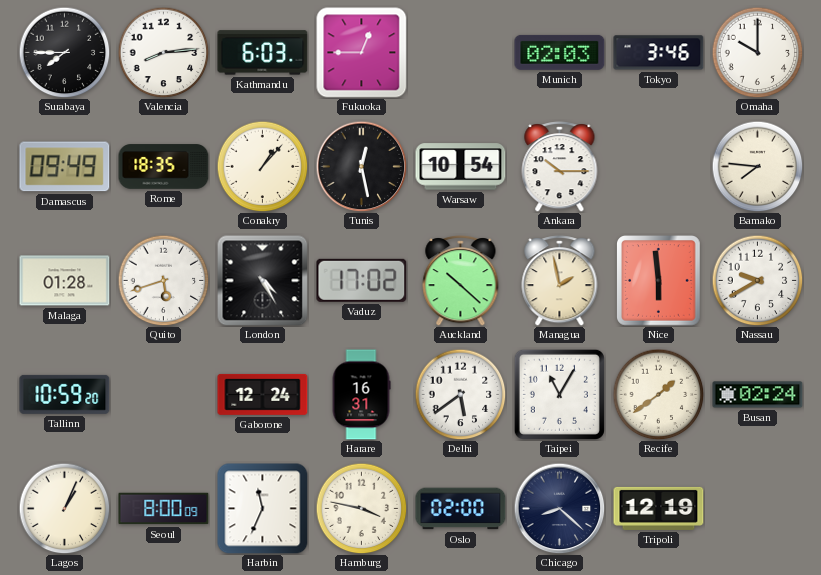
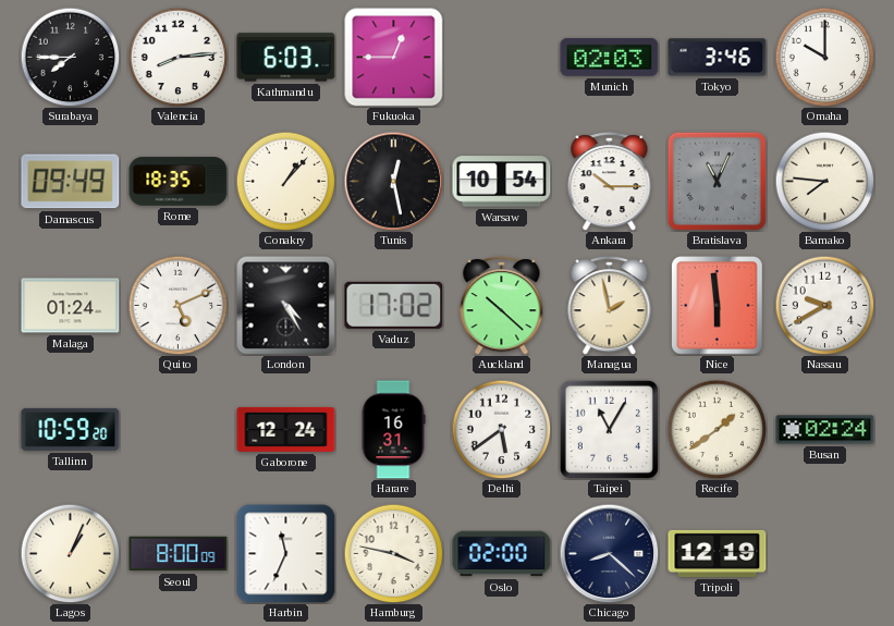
Bratislava: none -> 11:04 (717, 181)
Malaga: 01:28 -> 01:24 (71, 306)
Quito: 5:42 -> 5:11 (177, 305)
